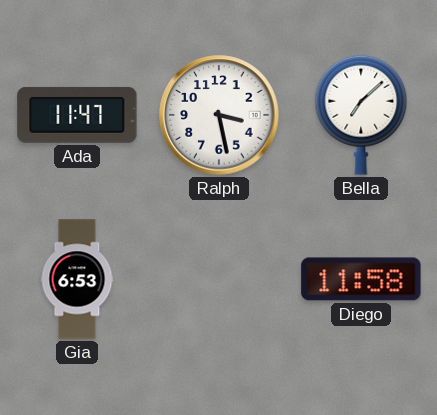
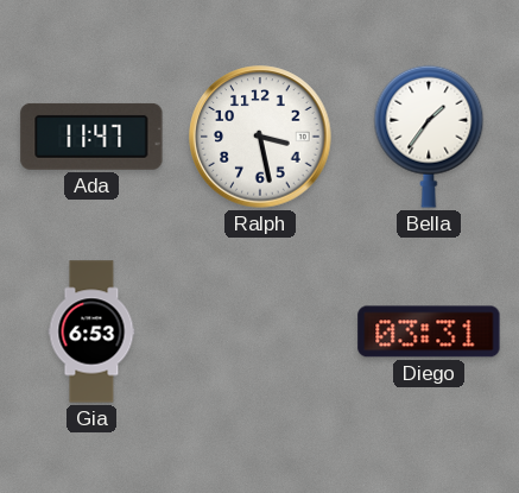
Bella: 7:08 -> 1:36 (429, 137)
Diego: 11:58 -> 03:31 (429, 331)
